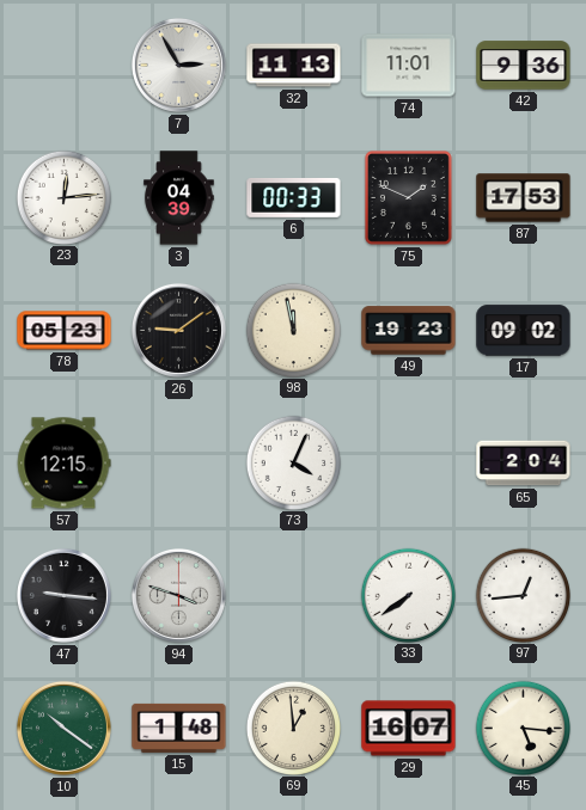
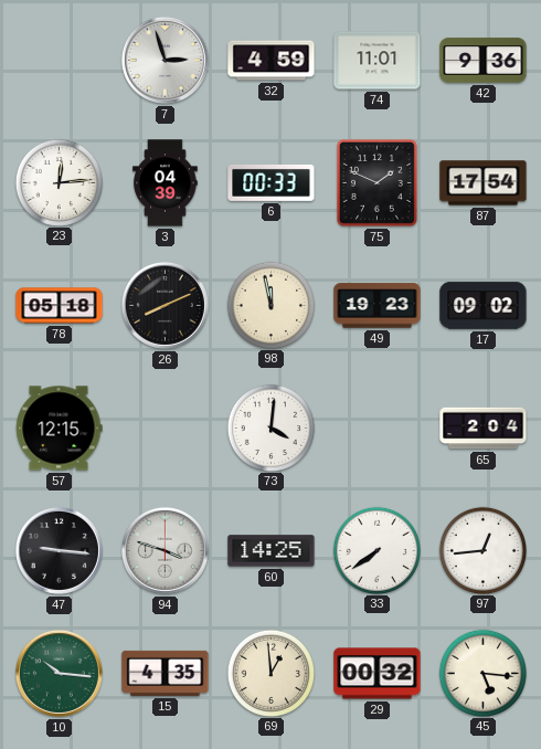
7: 2:55 -> 2:57 (165, 60)
32: 11:13 -> 4:59 (272, 61)
87: 17:53 -> 17:54 (484, 183)
78: 05:23 -> 05:18 (60, 306)
26: 9:09 -> 8:11 (165, 305)
73: 4:04 -> 4:01 (270, 428)
60: none -> 14:25 (272, 551)
10: 10:21 -> 10:16 (59, 673)
15: 1:48 -> 4:35 (166, 673)
29: 16:07 -> 00:32 (378, 674)
